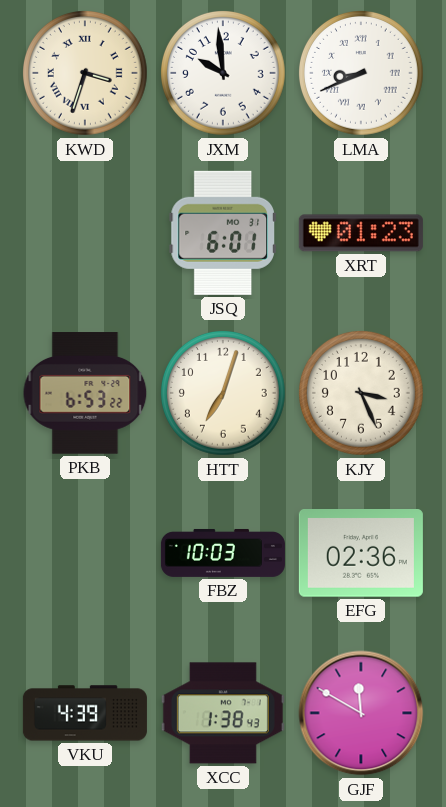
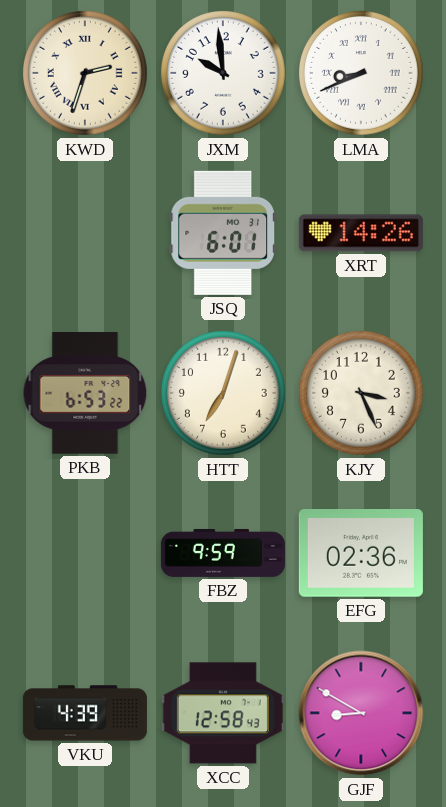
KWD: 3:33 -> 2:33 (86, 74)
XRT: 01:23 -> 14:26 (361, 233)
FBZ: 10:03 -> 9:59 (223, 553)
XCC: 1:38 -> 12:58 (223, 713)
GJF: 11:50 -> 8:50 (361, 713)
